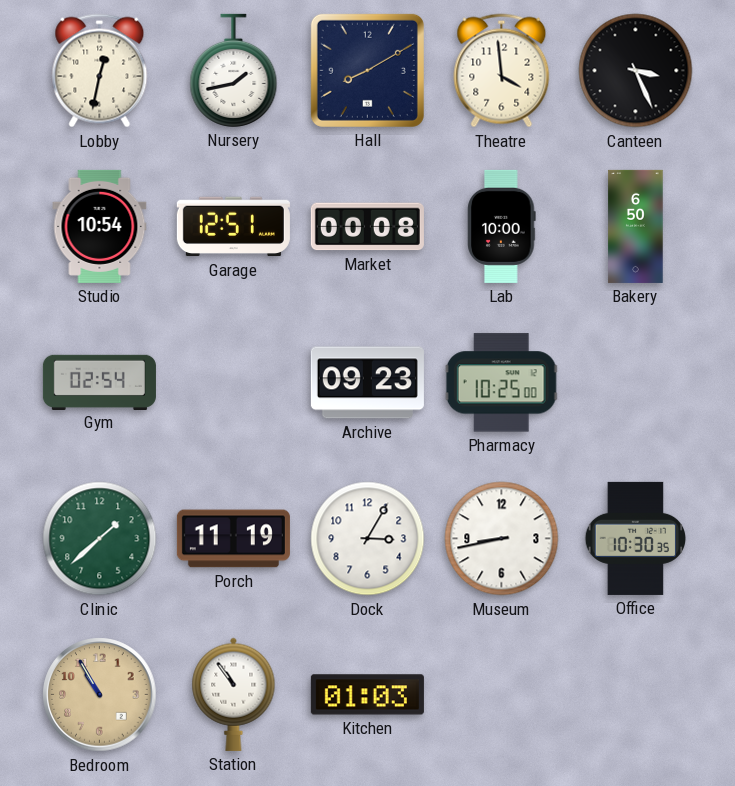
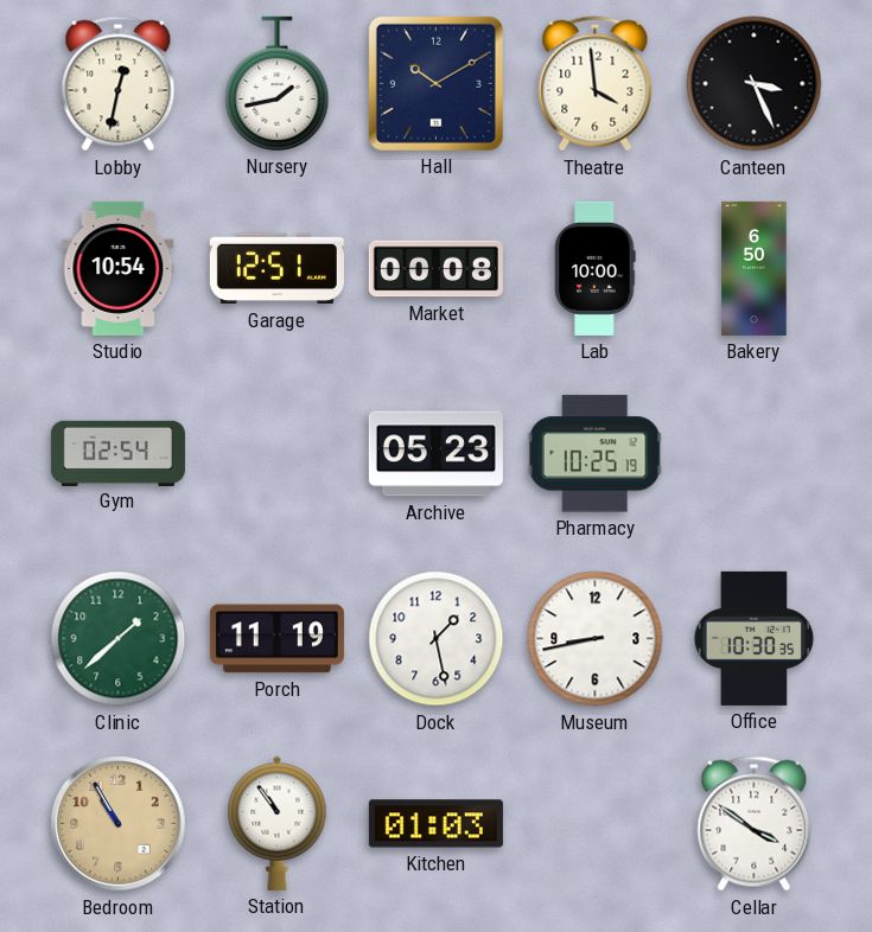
Hall: 8:10 -> 10:10 (435, 83)
Archive: 09:23 -> 05:23 (435, 454)
Pharmacy: 10:25:00 -> 10:25:19 (594, 454)
Dock: 3:05 -> 1:28 (437, 639)
Cellar: none -> 3:51 (755, 824)
